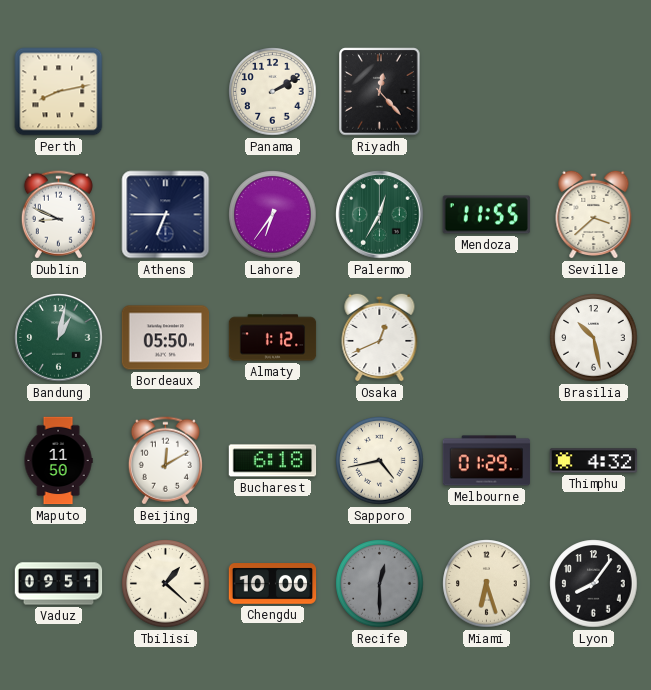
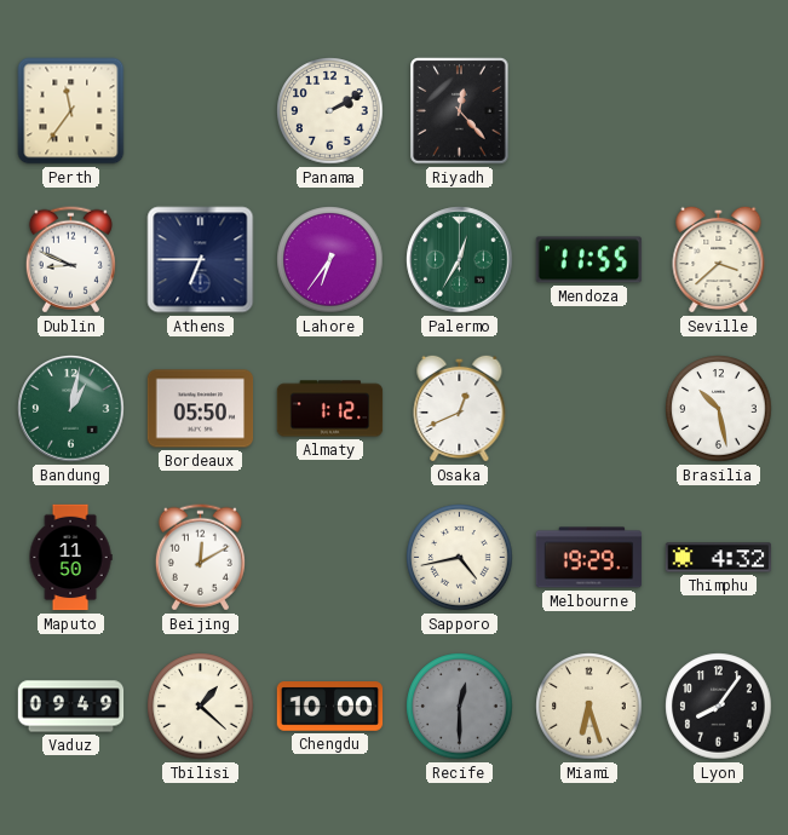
Perth: 8:13 -> 11:36 (71, 111)
Bucharest: 6:18 -> none (273, 461)
Melbourne: 01:29 -> 19:29 (589, 558)
Vaduz: 09:51 -> 09:49 (71, 707)
